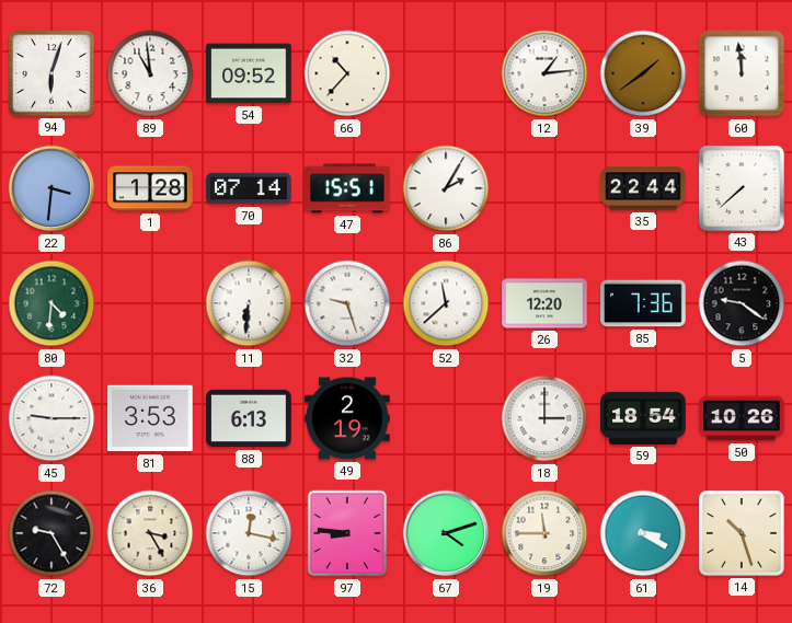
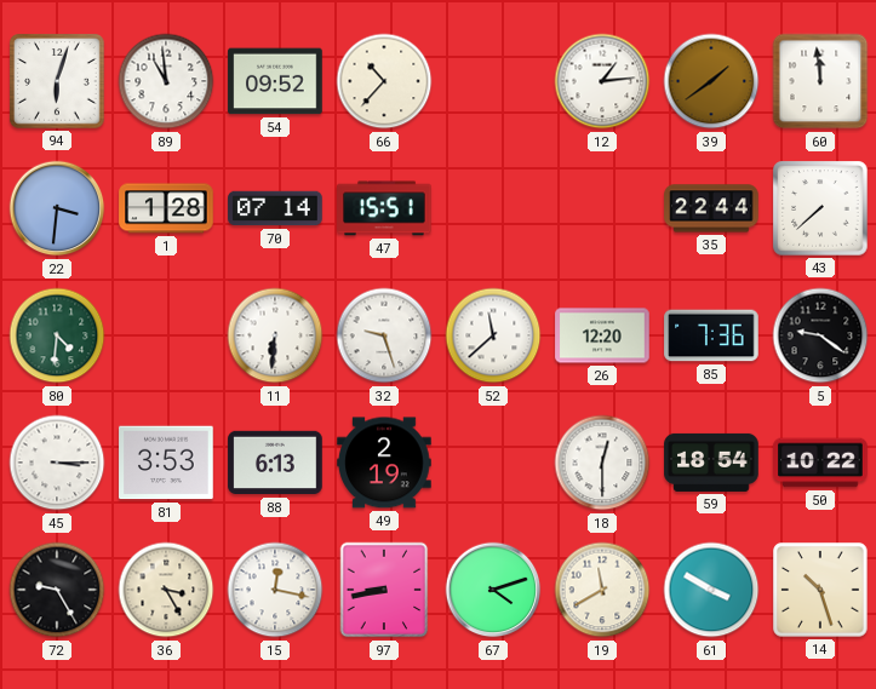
86: 2:05 -> none (446, 188)
45: 9:15 -> 3:15 (57, 463)
18: 3:00 -> 12:30 (602, 463)
50: 10:26 -> 10:22 (820, 463)
97: 8:46 -> 8:43 (384, 590)
19: 11:45 -> 11:40 (602, 590)
61: 3:20 -> 3:50 (711, 590)
